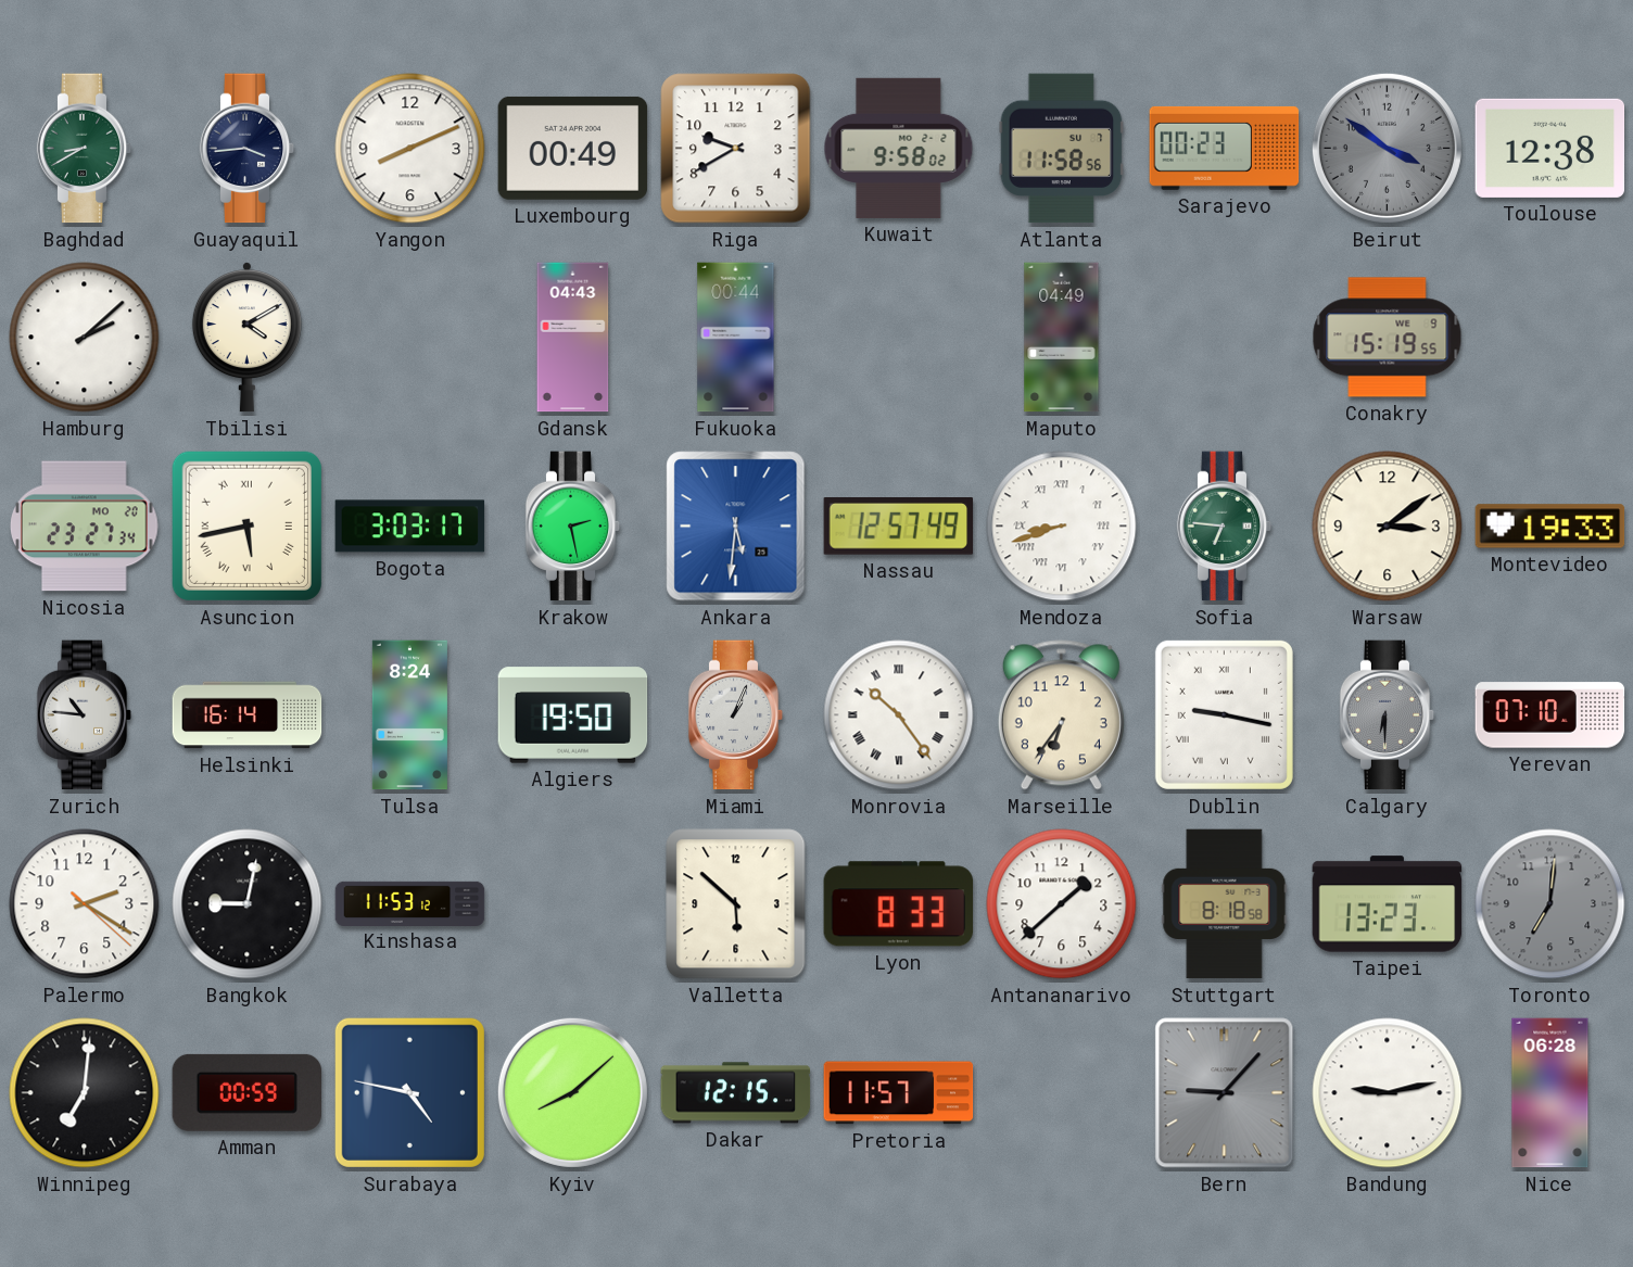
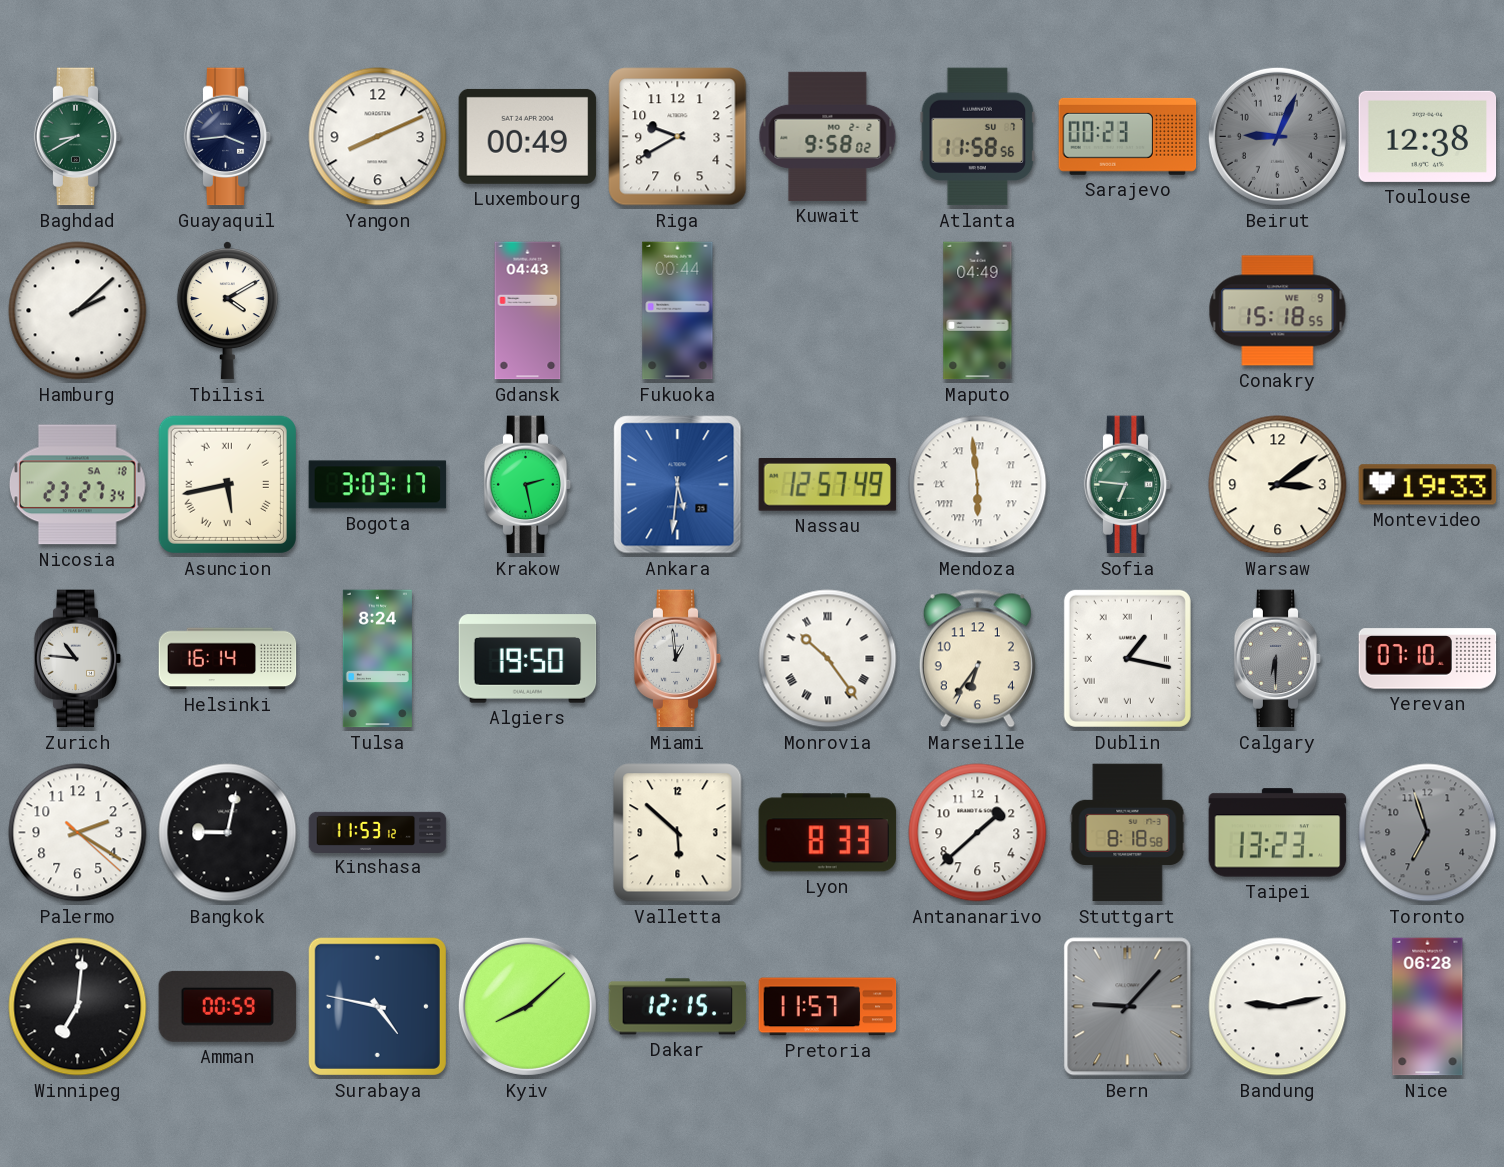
Beirut: 3:51 -> 9:04 (1277, 136)
Conakry: 15:19 -> 15:18 (1278, 311)
Nicosia date: MO 20 -> SA 18 (77, 485)
Mendoza: 8:42 -> 5:59 (978, 485)
Miami: 1:04 -> 12:59 (678, 659)
Dublin: 9:17 -> 1:17 (1127, 658)
Toronto: 7:01 -> 6:57 (1428, 833)
